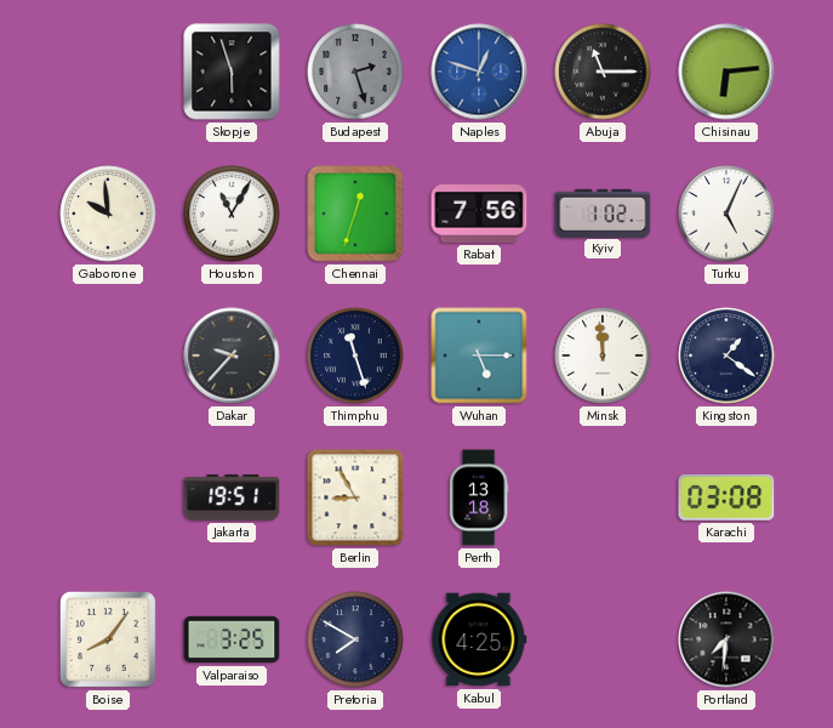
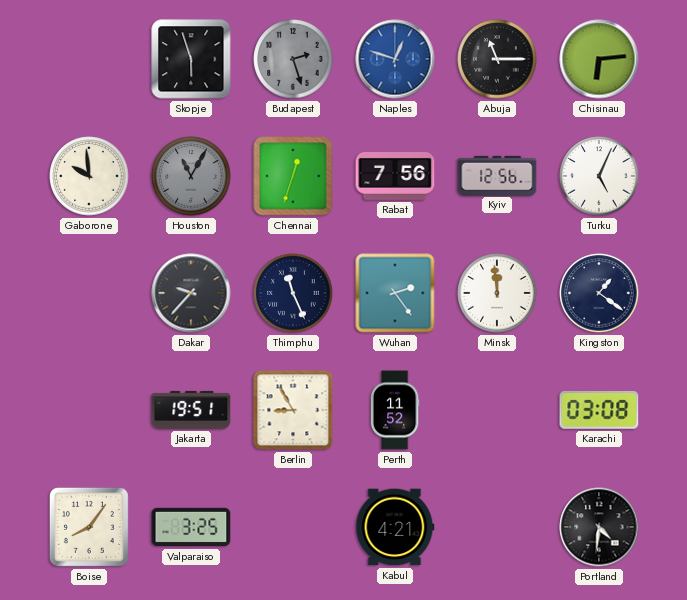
Houston dial: white -> grey (191, 176)
Kyiv: 1:02 -> 12:56 (497, 175)
Thimphu: 11:27 -> 11:26 (293, 293)
Wuhan: 5:15 -> 2:24 (395, 293)
Perth: 13:18 -> 11:52 (395, 410)
Pretoria: 7:50 -> none (355, 639)
Kabul: 4:25 -> 4:21 (395, 527)
Portland: 7:31 -> 4:31 (599, 527)
